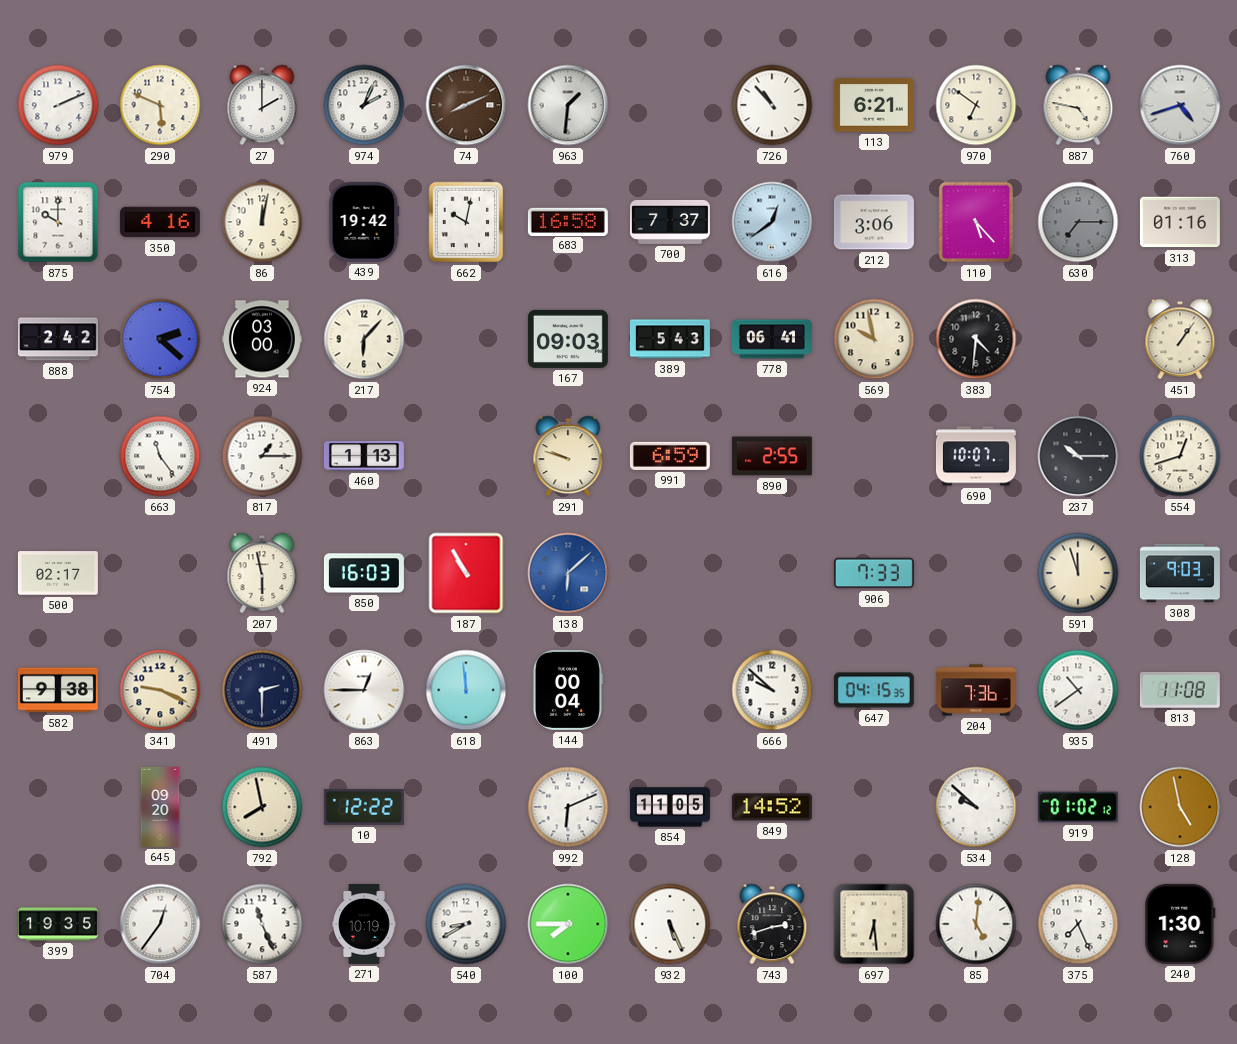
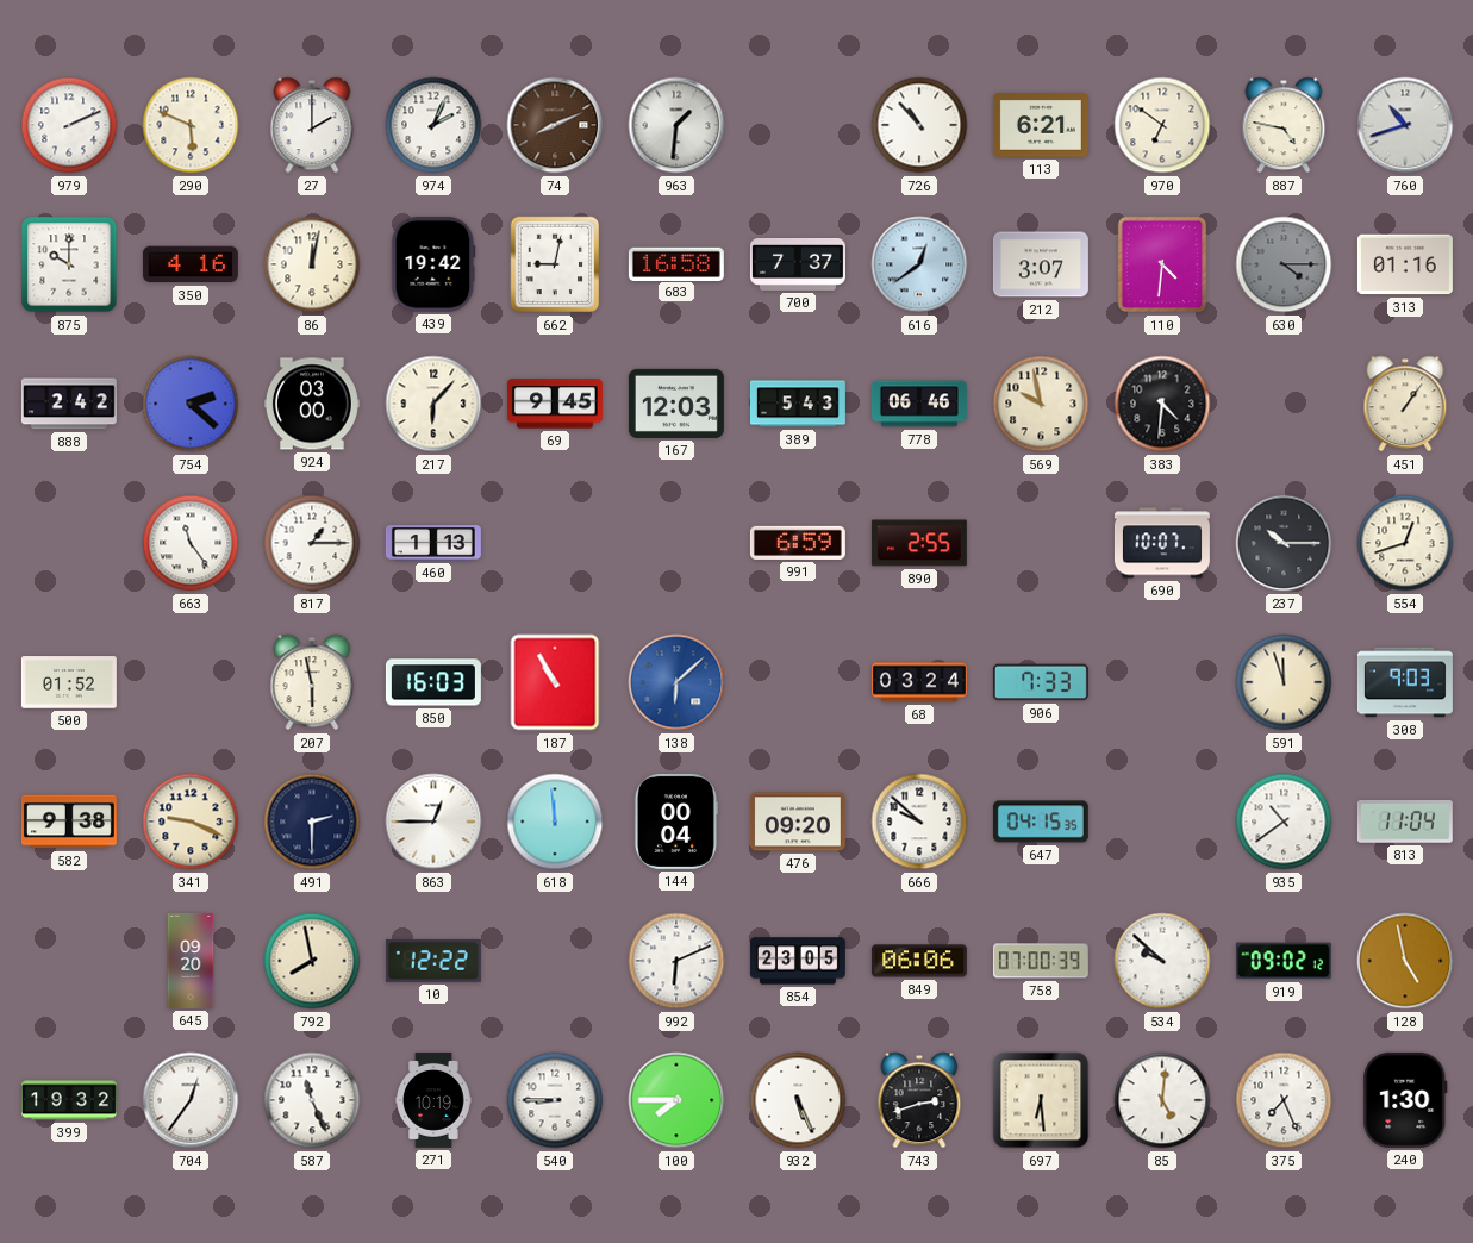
760: 4:42 -> 10:42 (1405, 125)
662: 10:02 -> 9:02 (555, 264)
212: 3:06 -> 3:07 (1041, 264)
110: 5:23 -> 4:31 (1162, 264)
630: 7:15 -> 4:15 (1284, 264)
69: none -> 9:45 (555, 404)
167: 09:03 -> 12:03 (676, 404)
778: 06:41 -> 06:46 (919, 404)
291: 9:48 -> none (568, 456)
500: 02:17 -> 01:52 (69, 682)
68: none -> 03:24 (919, 682)
476: none -> 09:20 (798, 822)
204: 7:36 -> none (976, 690)
813: 11:08 -> 11:04 (1405, 822)
854: 11:05 -> 23:05 (798, 961)
849: 14:52 -> 06:06 (919, 961)
758: none -> 07:00 (1041, 961)
919: 01:02 -> 09:02 (1284, 961)
399: 19:35 -> 19:32 (69, 1100)
540: 8:40 -> 8:45 (555, 1100)
